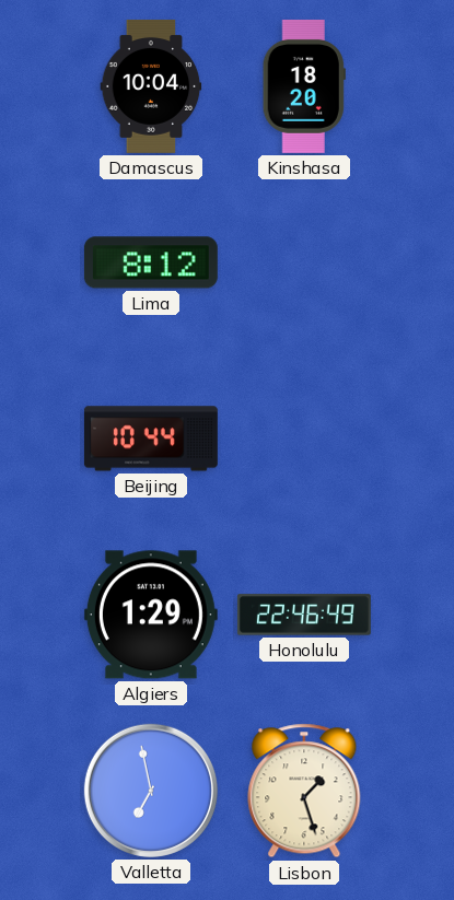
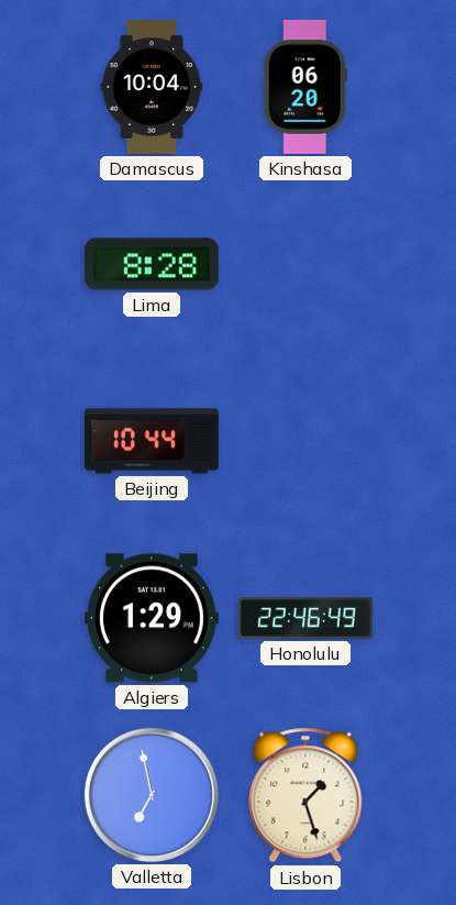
Kinshasa: 18:20 -> 06:20 (305, 87)
Lima: 8:12 -> 8:28 (152, 264)
